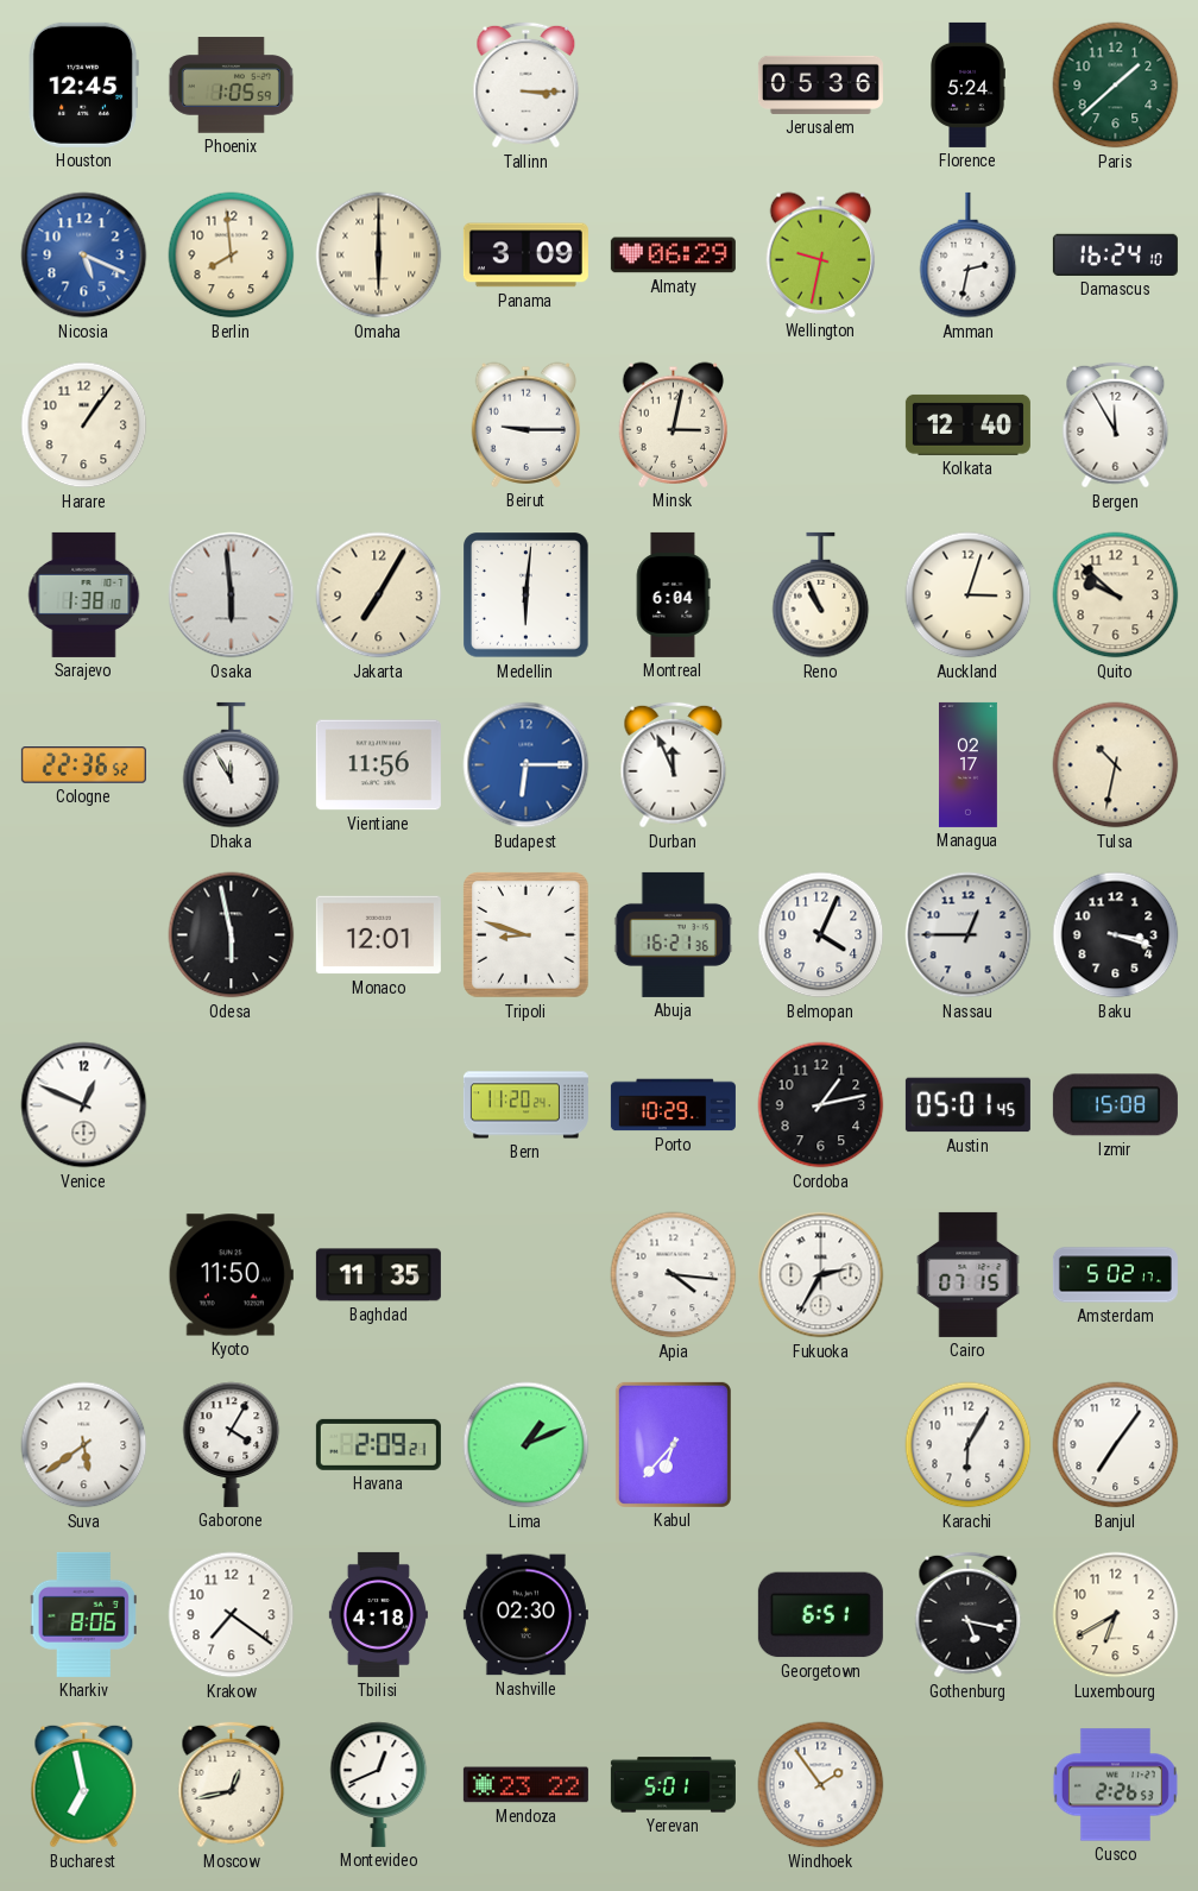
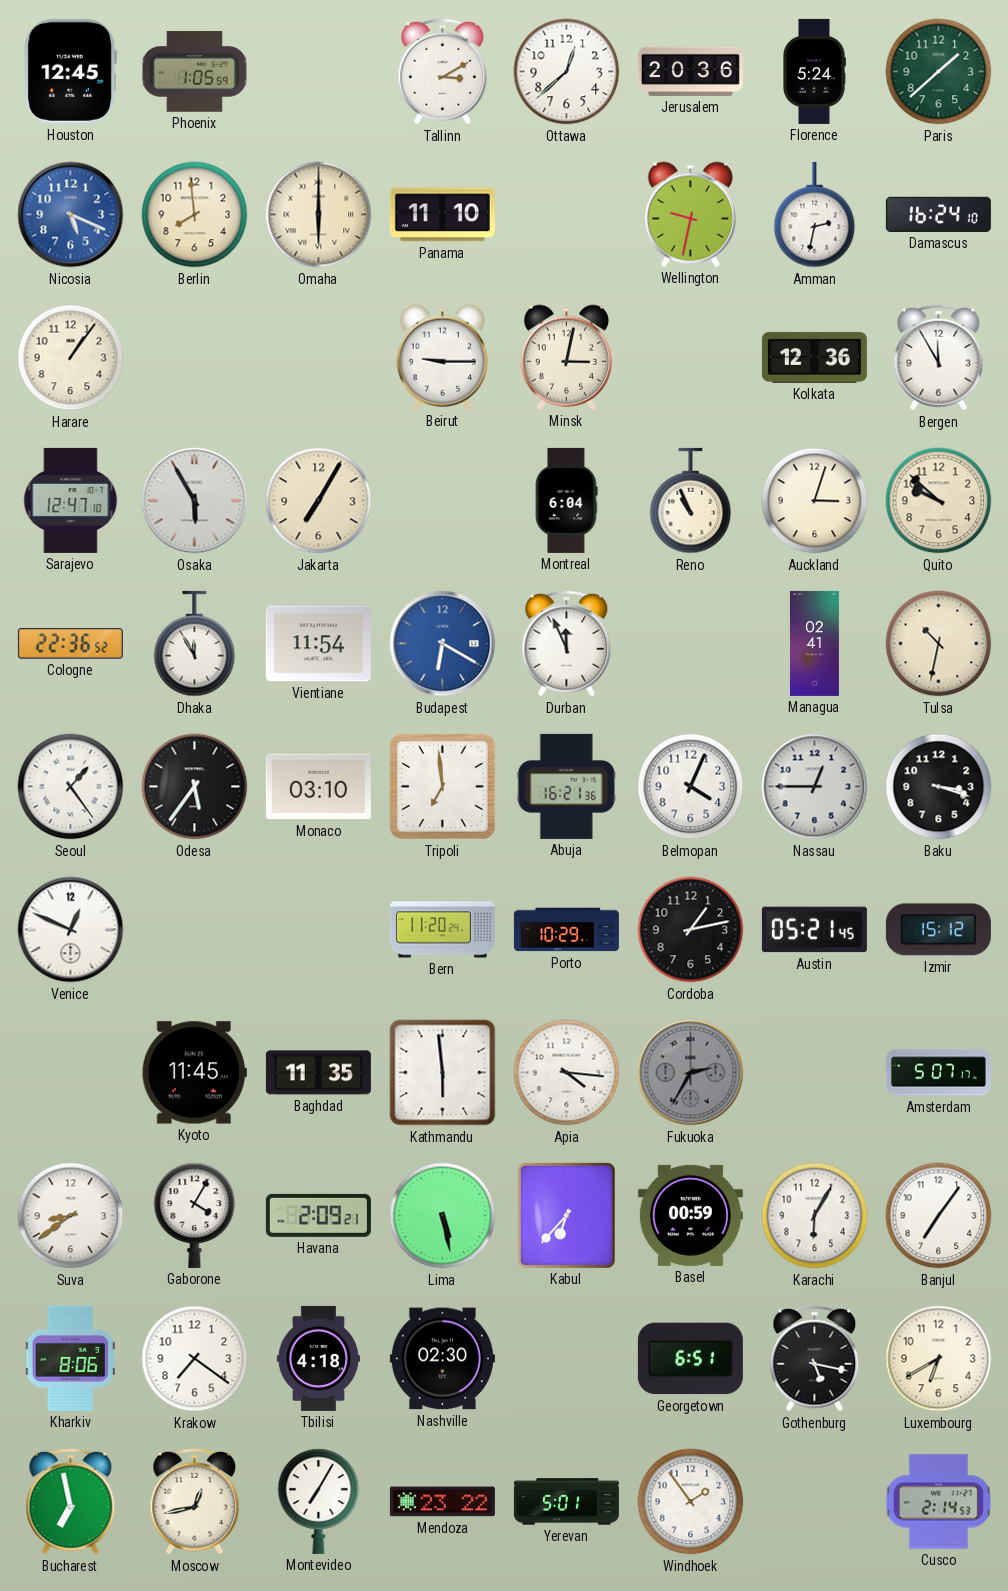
Tallinn: 3:15 -> 3:10 (443, 72)
Ottawa: none -> 12:38 (567, 72)
Jerusalem: 05:36 -> 20:36 (690, 71)
Panama: 3:09 -> 11:10 (442, 215)
Almaty: 06:29 -> none (673, 256)
Kolkata: 12:40 -> 12:36 (814, 357)
Sarajevo: 1:38 -> 12:47 (71, 500)
Osaka: 5:59 -> 5:55 (195, 501)
Medellin: 6:01 -> none (527, 595)
Vientiane: 11:56 -> 11:54 (318, 644)
Budapest: 6:15 -> 6:20 (443, 644)
Managua: 02:17 -> 02:41 (814, 643)
Seoul: none -> 1:24 (71, 787)
Odesa: 5:58 -> 5:36 (195, 787)
Monaco: 12:01 -> 03:10 (318, 787)
Tripoli: 8:48 -> 6:59 (443, 787)
Austin: 05:01 -> 05:21 (814, 930)
Izmir: 15:08 -> 15:12 (938, 930)
Kyoto: 11:50 -> 11:45 (194, 1073)
Kathmandu: none -> 5:59 (443, 1073)
Fukuoka dial: white -> grey (691, 1073)
Cairo: 07:15 -> none (969, 1274)
Amsterdam: 5:02 -> 5:07 (938, 1073)
Suva: 5:39 -> 8:39 (71, 1216)
Lima: 1:11 -> 5:28 (443, 1216)
Basel: none -> 00:59 (690, 1215)
Montevideo: 12:41 -> 7:05 (319, 1501)
Cusco: 2:26 -> 2:14 (938, 1502)
